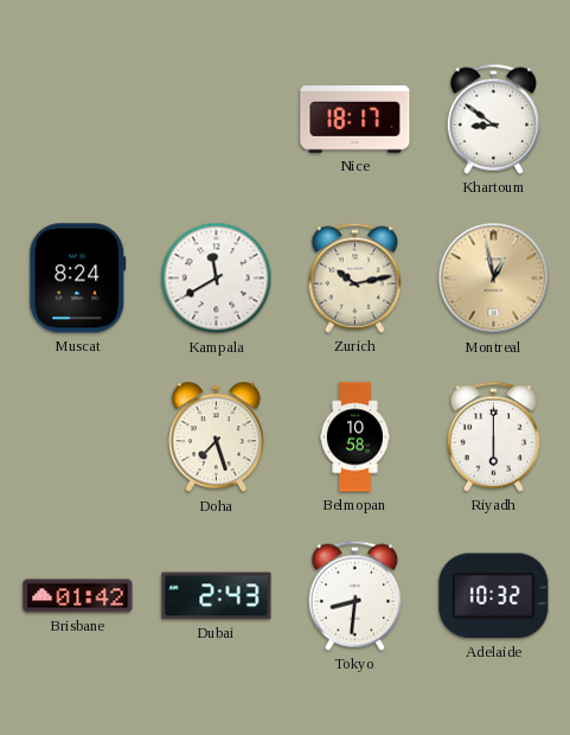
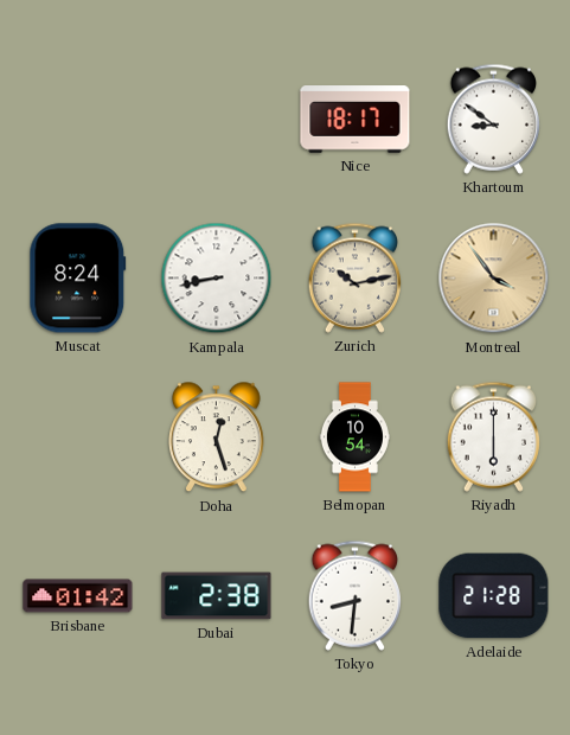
Kampala: 11:40 -> 8:43 (217, 279)
Montreal: 12:58 -> 3:54 (494, 279)
Doha: 7:27 -> 12:27 (217, 437)
Belmopan: 10:58 -> 10:54 (354, 437)
Dubai: 2:43 -> 2:38 (217, 596)
Adelaide: 10:32 -> 21:28 (494, 596)
